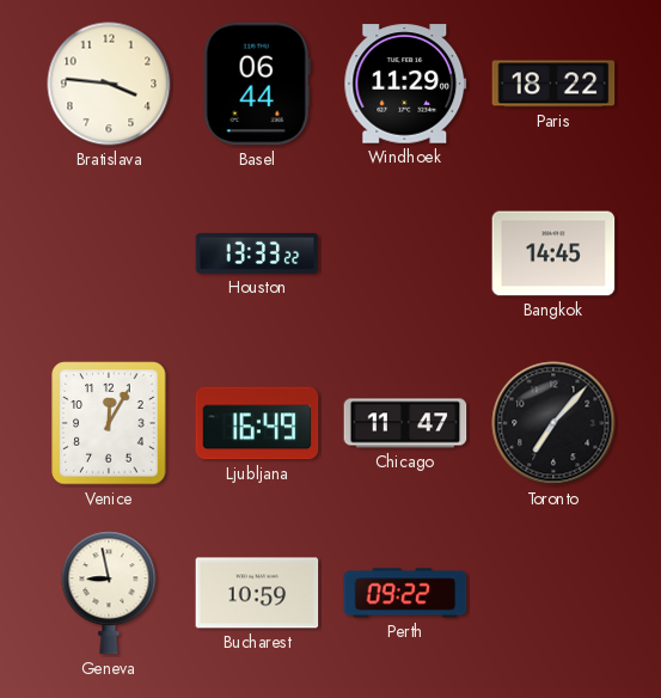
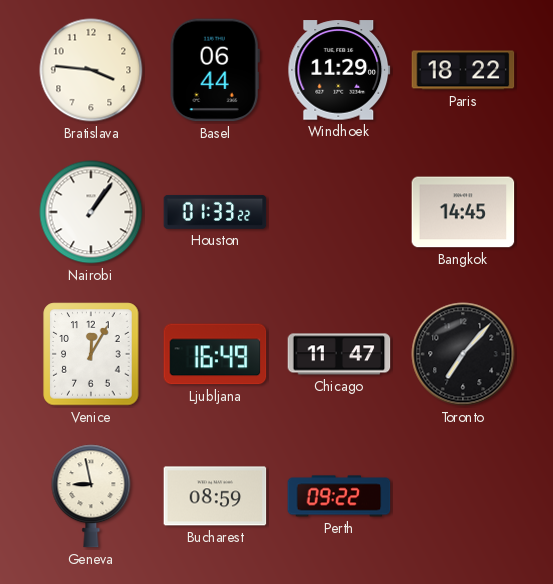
Nairobi: none -> 1:06 (91, 212)
Houston: 13:33 -> 01:33 (215, 212)
Bucharest: 10:59 -> 08:59 (215, 496)
